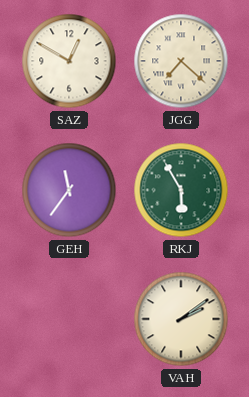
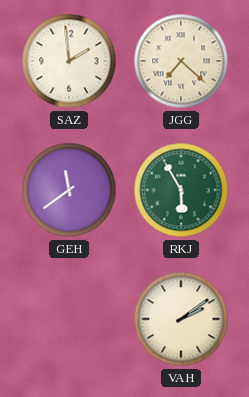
SAZ: 12:50 -> 1:59 (69, 61)
GEH: 11:36 -> 11:39 (69, 190)
